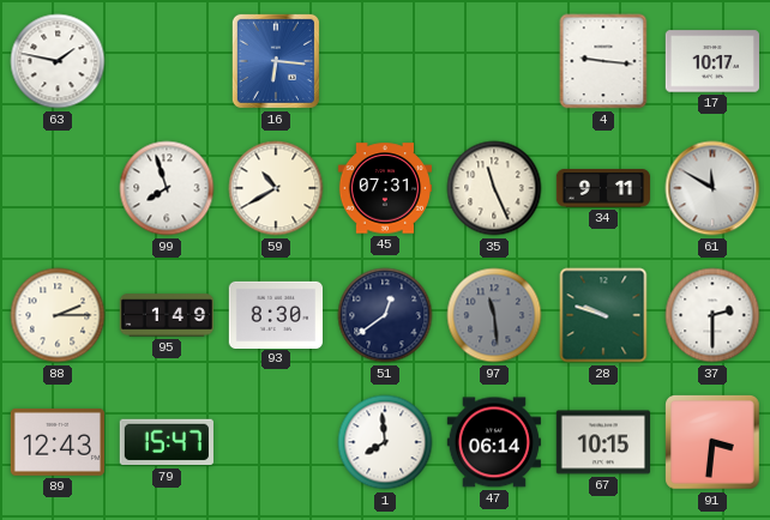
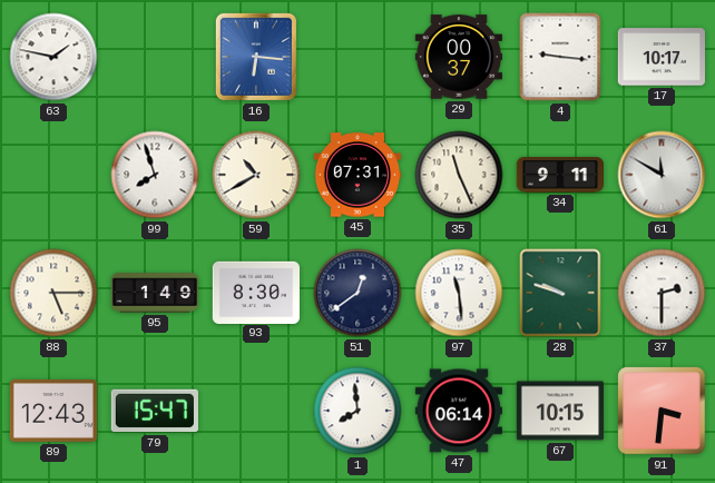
29: none -> 00:37 (458, 57)
88: 2:15 -> 5:15 (53, 293)
97 dial: grey -> white (459, 293)
